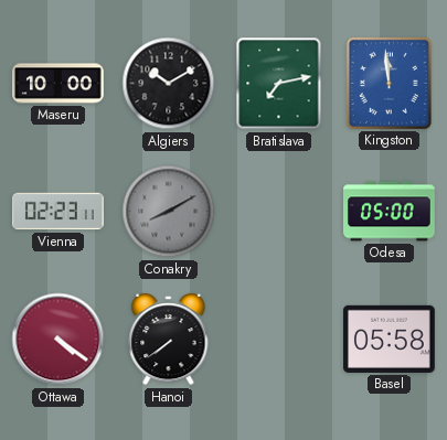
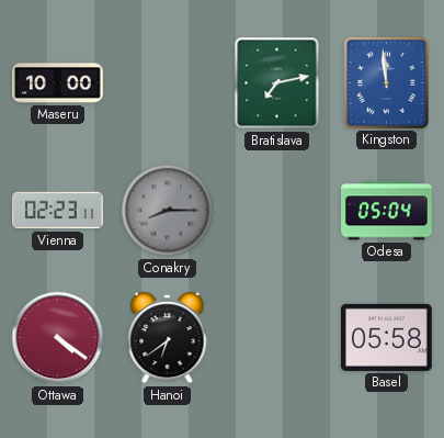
Algiers: 10:10 -> none (169, 84)
Conakry: 8:10 -> 8:15 (168, 211)
Odesa: 05:00 -> 05:04 (387, 211)
Hanoi: 7:39 -> 6:39 (168, 338)
